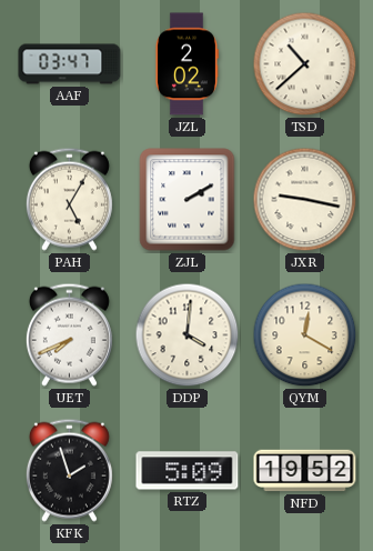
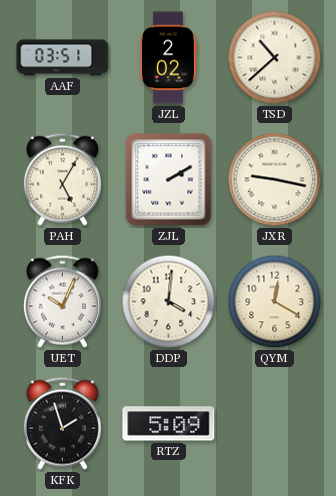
AAF: 03:47 -> 03:51 (63, 58)
UET: 7:41 -> 10:04 (62, 301)
NFD: 19:52 -> none (305, 471)
